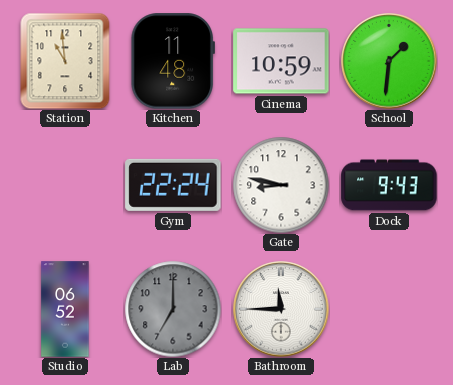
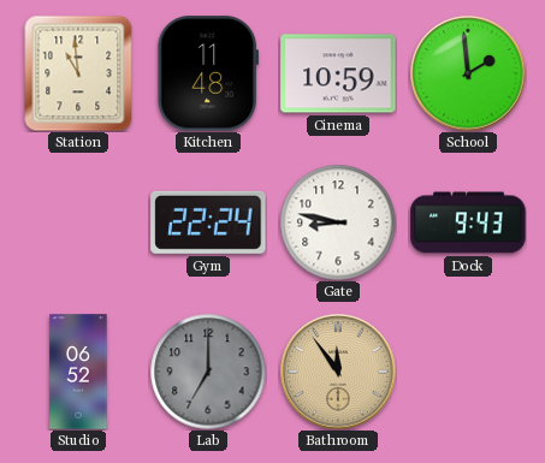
School: 1:31 -> 1:59 (468, 73)
Bathroom: 11:45 -> 11:54 (338, 372)
Bathroom dial: white -> champagne (338, 372)
